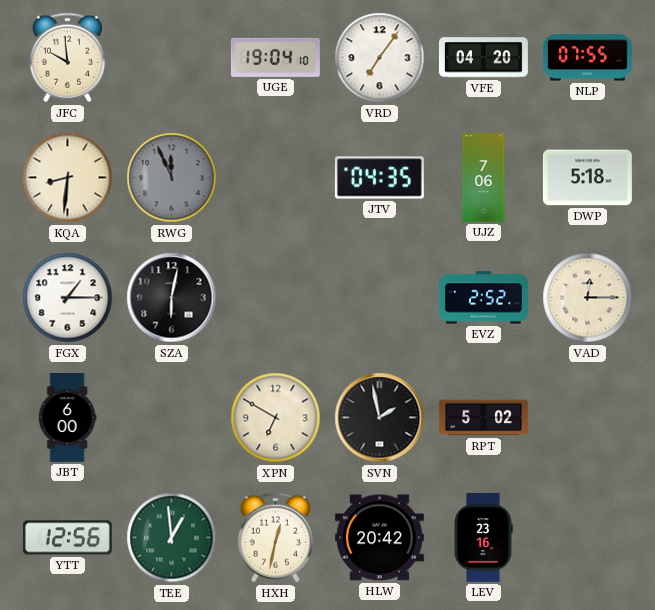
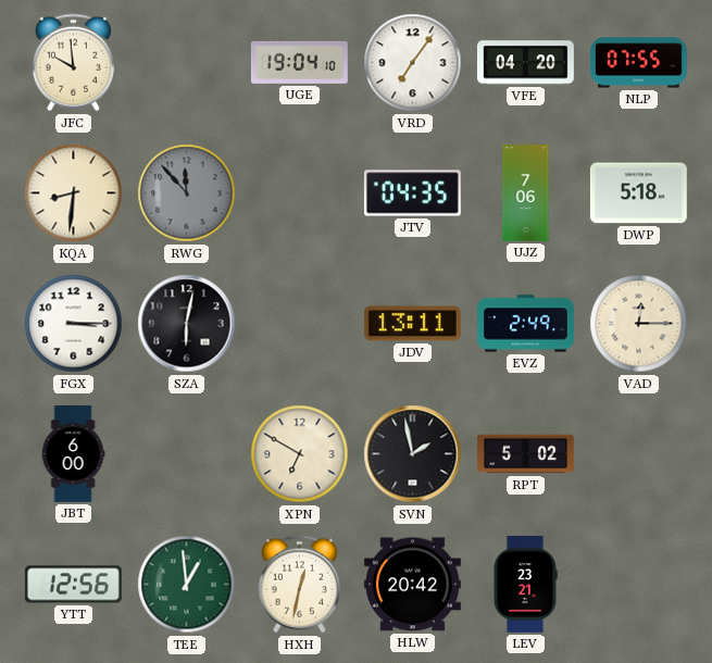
RWG: 11:56 -> 11:53 (187, 193)
FGX: 1:15 -> 3:15 (74, 324)
JDV: none -> 13:11 (412, 324)
EVZ: 2:52 -> 2:49 (526, 324)
LEV: 23:16 -> 23:21 (525, 584)
